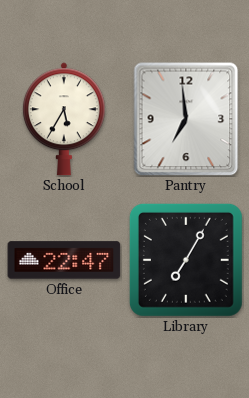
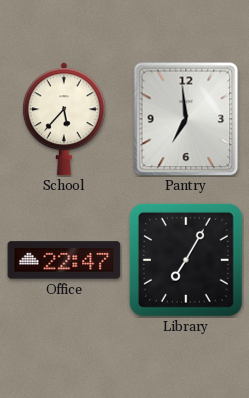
School: 5:35 -> 5:37 (64, 119)
